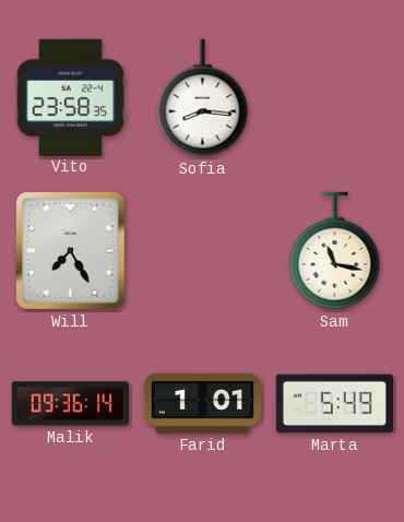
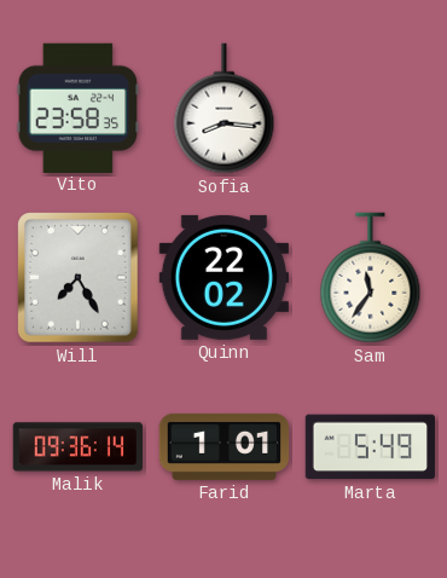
Quinn: none -> 22:02 (224, 277)
Sam: 11:17 -> 11:36 (371, 278)
